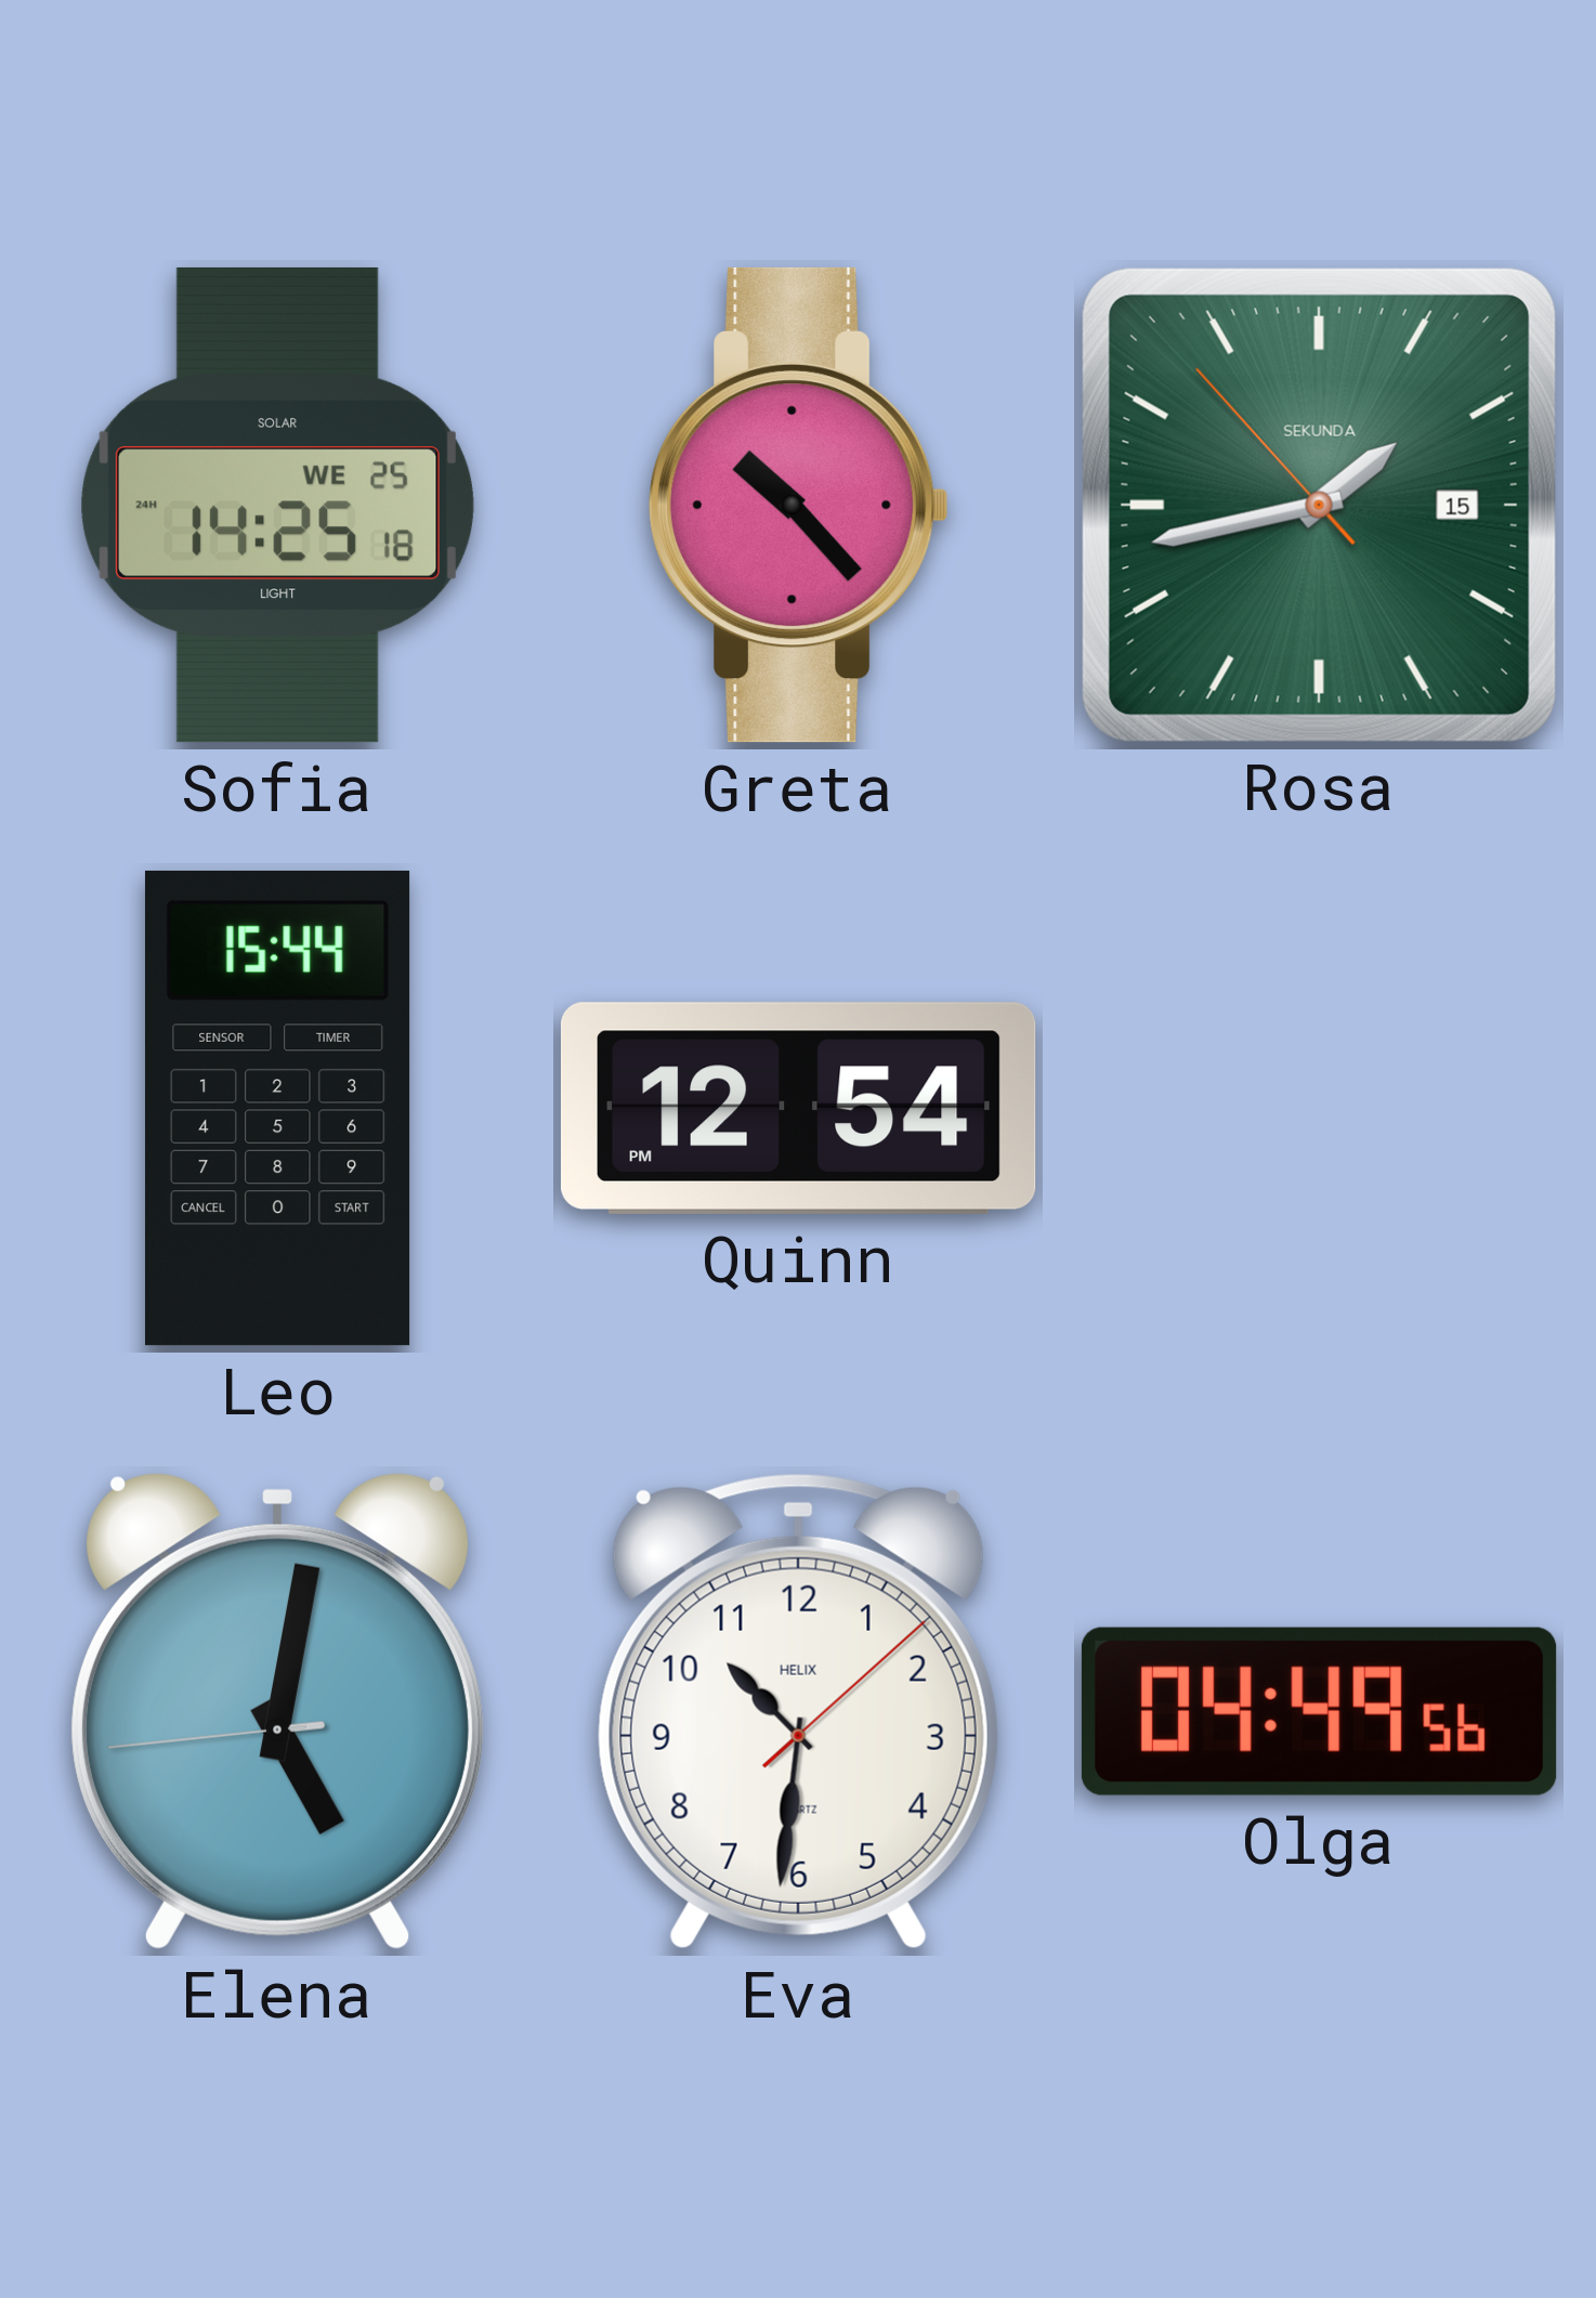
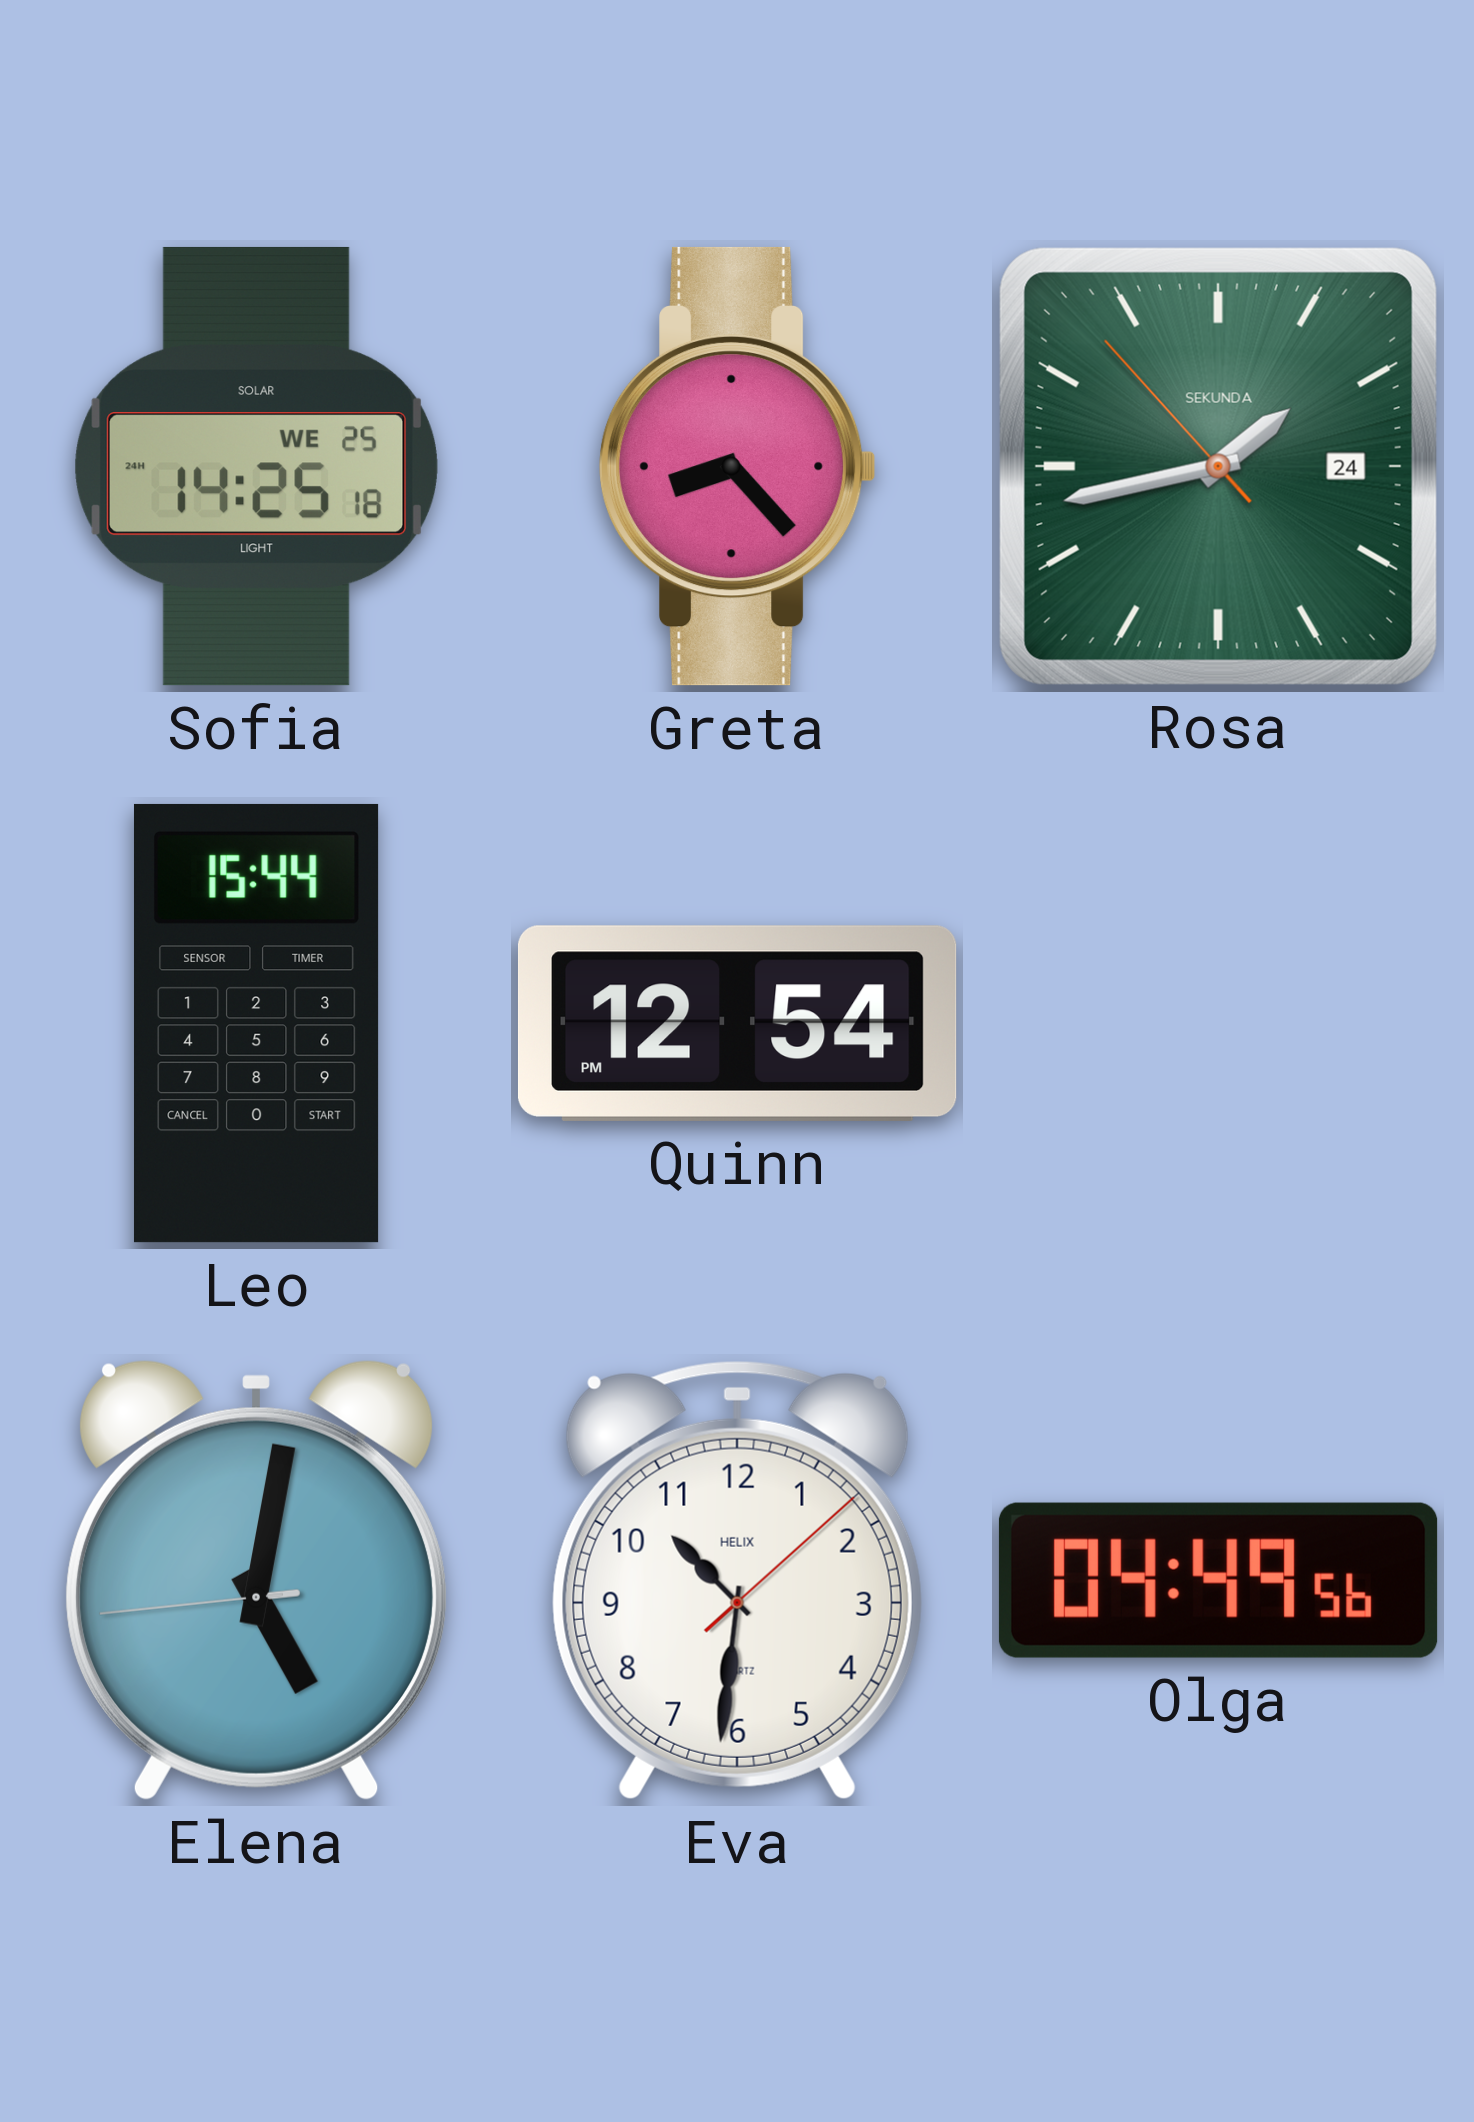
Greta: 10:23 -> 8:23 (738, 466)
Rosa date: 15 -> 24 (1218, 466)
